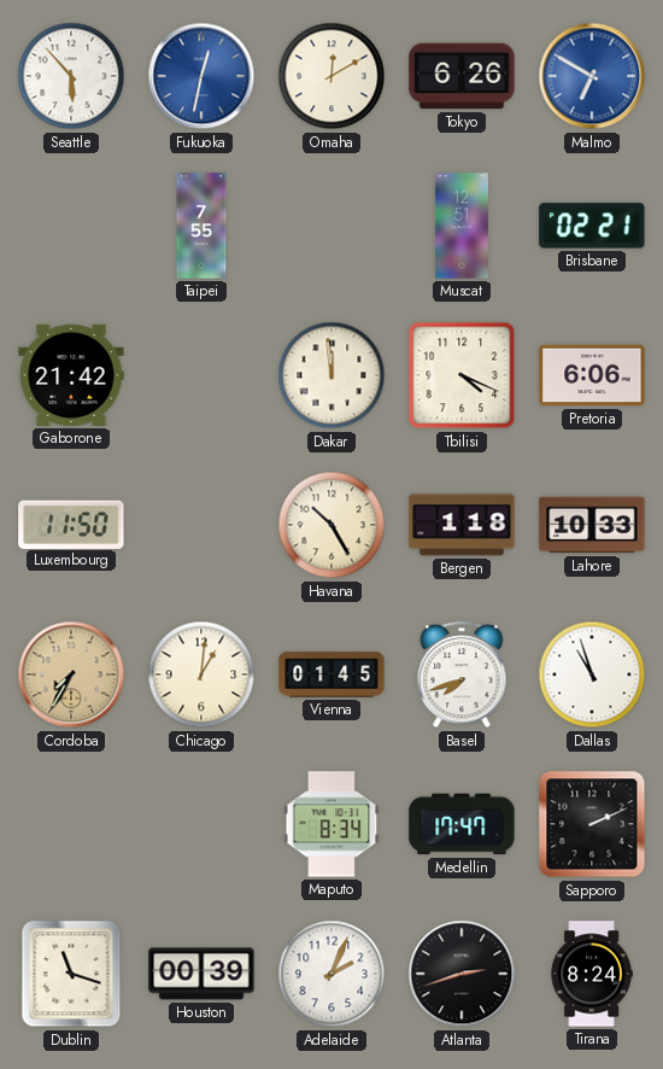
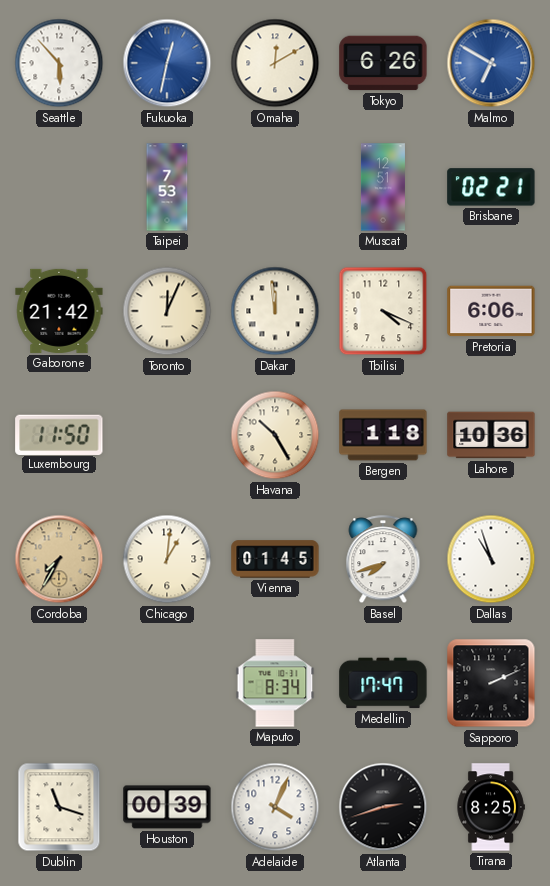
Taipei: 7:55 -> 7:53 (167, 187)
Toronto: none -> 12:04 (167, 311)
Lahore: 10:33 -> 10:36 (491, 435)
Adelaide: 2:04 -> 4:04 (275, 807)
Tirana: 8:24 -> 8:25 (491, 807)
